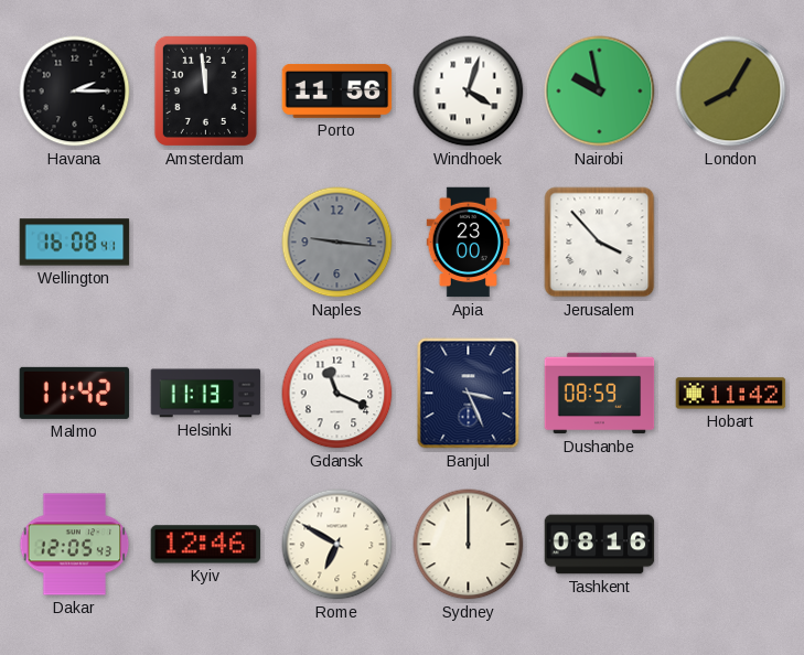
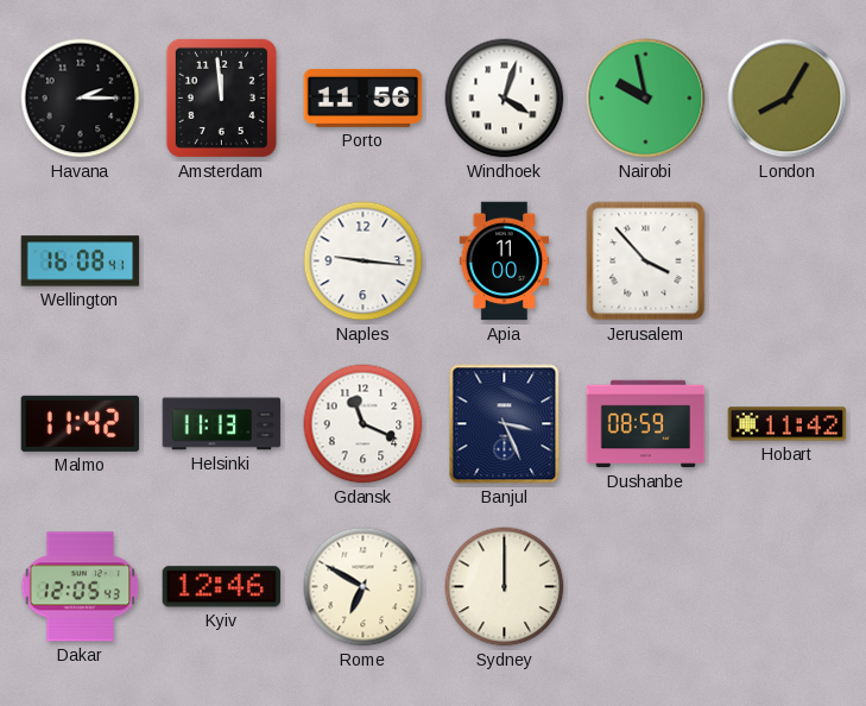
Naples dial: grey -> white (364, 261)
Apia: 23:00 -> 11:00 (505, 261)
Tashkent: 08:16 -> none (600, 545)
